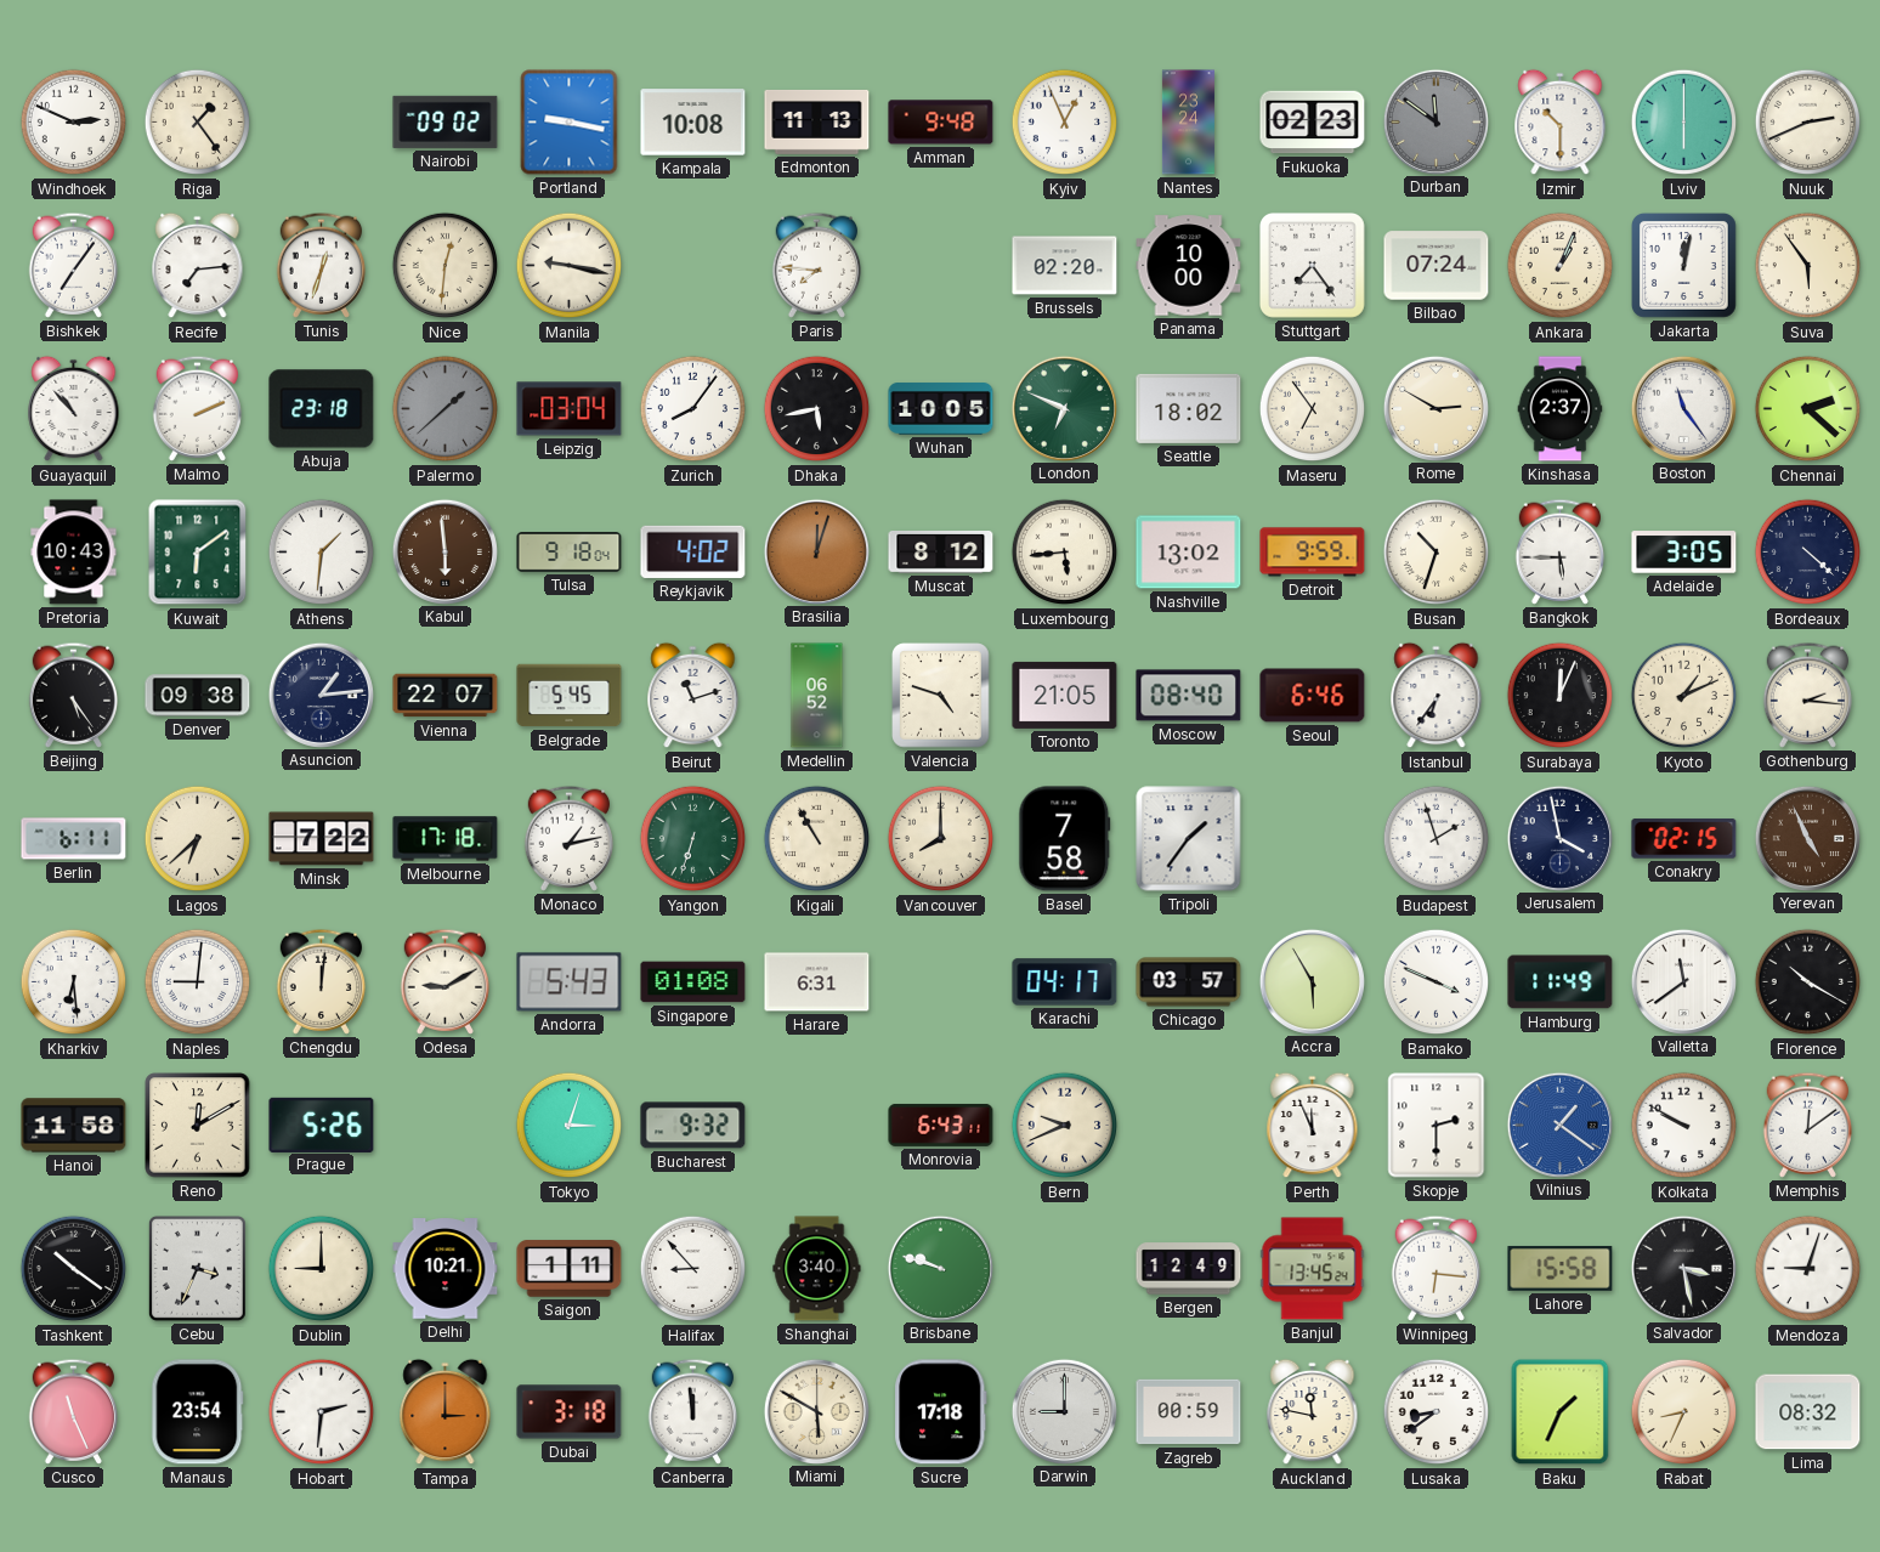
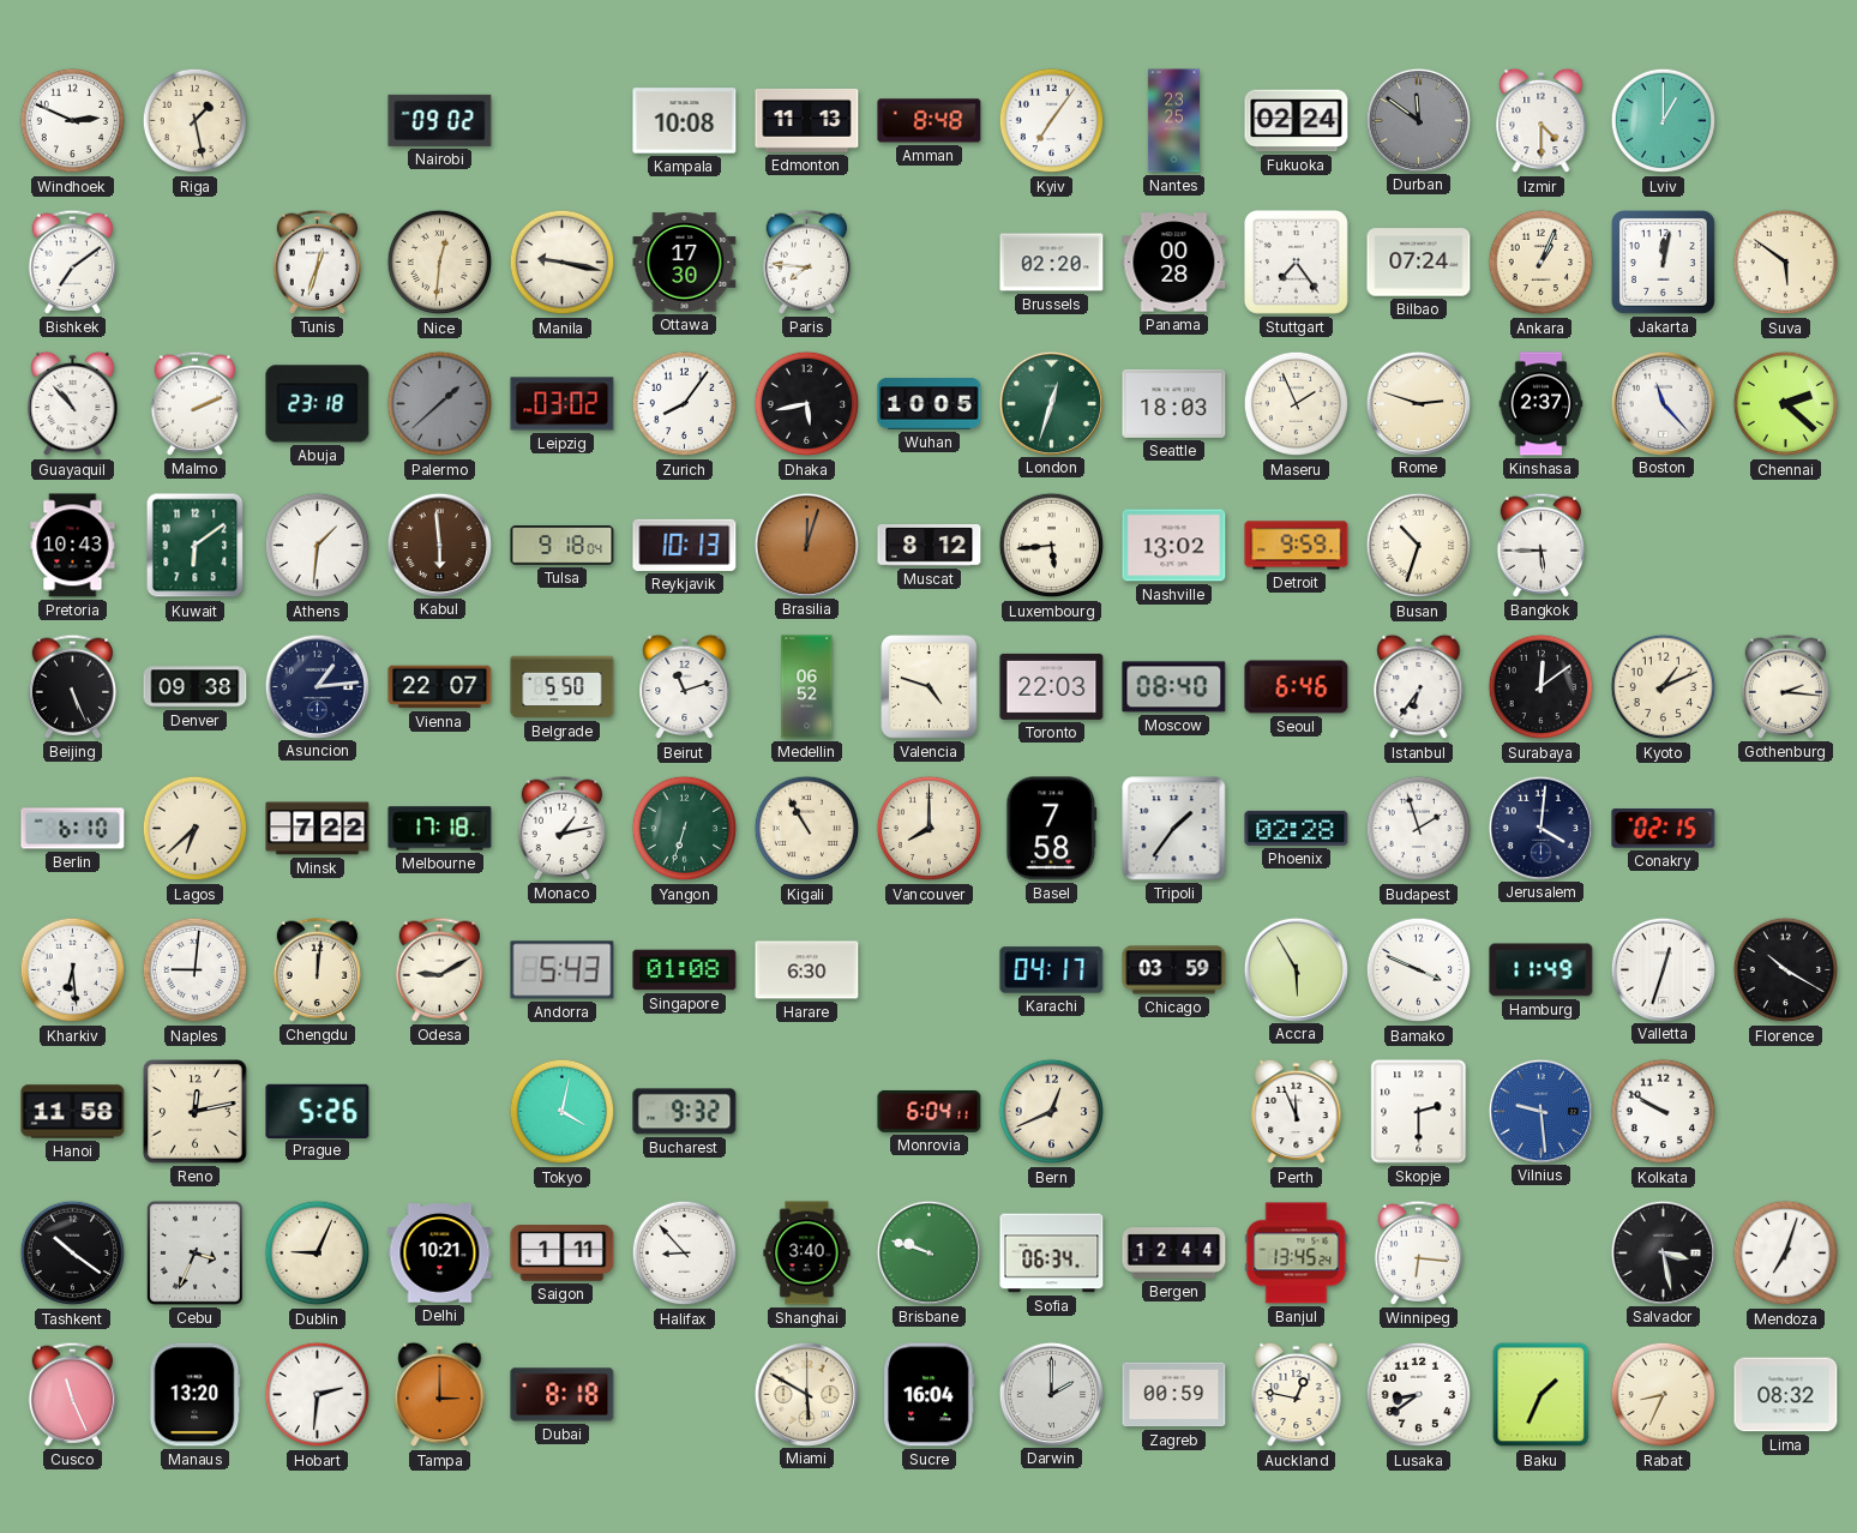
Riga: 1:24 -> 1:28 (196, 121)
Portland: 9:17 -> none (570, 123)
Amman: 9:48 -> 8:48 (930, 121)
Kyiv: 12:56 -> 7:06 (1052, 121)
Nantes: 23:24 -> 23:25 (1173, 121)
Fukuoka: 02:23 -> 02:24 (1297, 121)
Izmir: 10:30 -> 4:30 (1542, 121)
Lviv: 6:00 -> 1:00 (1664, 121)
Nuuk: 2:41 -> none (1808, 123)
Bishkek: 7:06 -> 7:09 (73, 261)
Recife: 7:14 -> none (198, 266)
Ottawa: none -> 17:30 (685, 263)
Panama: 10:00 -> 00:28 (1174, 263)
Suva: 5:54 -> 5:51 (1786, 263)
Leipzig: 03:04 -> 03:02 (563, 404)
London: 6:49 -> 12:33 (1051, 403)
Seattle: 18:02 -> 18:03 (1174, 403)
Maseru: 6:54 -> 1:56 (1297, 404)
Rome: 2:50 -> 2:48 (1418, 403)
Boston: 11:24 -> 11:23 (1663, 403)
Reykjavik: 4:02 -> 10:13 (685, 545)
Adelaide: 3:05 -> none (1684, 553)
Bordeaux: 4:22 -> none (1808, 553)
Beijing: 5:24 -> 5:26 (73, 686)
Belgrade: 5:45 -> 5:50 (563, 687)
Toronto: 21:05 -> 22:03 (1052, 686)
Surabaya: 12:04 -> 12:09 (1542, 687)
Berlin: 6:11 -> 6:10 (73, 829)
Phoenix: none -> 02:28 (1297, 828)
Jerusalem: 3:58 -> 4:01 (1540, 828)
Yerevan: 4:56 -> none (1807, 838)
Harare: 6:31 -> 6:30 (807, 970)
Chicago: 03:57 -> 03:59 (1174, 970)
Valletta: 11:39 -> 12:33 (1663, 969)
Reno: 12:10 -> 12:13 (196, 1112)
Tokyo: 3:03 -> 4:02 (563, 1112)
Monrovia: 6:43 -> 6:04 (930, 1111)
Bern: 9:41 -> 12:41 (1052, 1112)
Vilnius: 1:21 -> 9:29 (1540, 1111)
Memphis: 12:09 -> none (1808, 1125)
Dublin: 9:00 -> 9:04 (318, 1254)
Sofia: none -> 06:34 (1052, 1254)
Bergen: 12:49 -> 12:44 (1174, 1254)
Lahore: 15:58 -> none (1561, 1269)
Mendoza: 9:03 -> 7:03 (1786, 1254)
Manaus: 23:54 -> 13:20 (196, 1395)
Dubai: 3:18 -> 8:18 (563, 1395)
Canberra: 11:59 -> none (693, 1411)
Sucre: 17:18 -> 16:04 (930, 1395)
Darwin: 9:00 -> 2:00 (1051, 1394)
Auckland: 11:47 -> 12:47 (1297, 1395)
